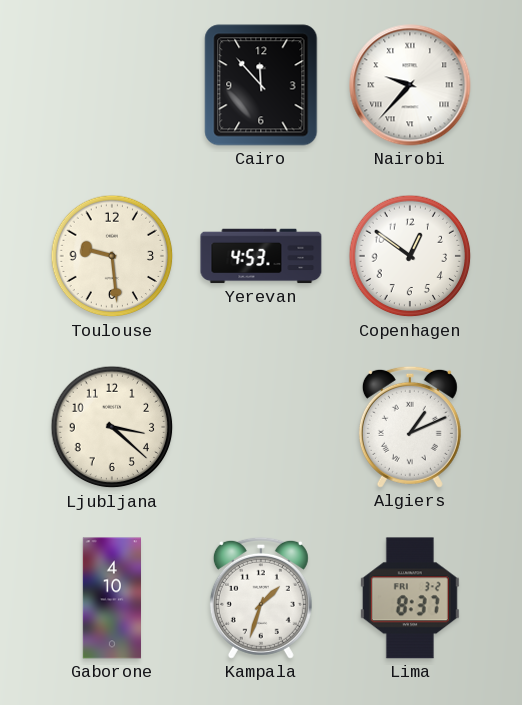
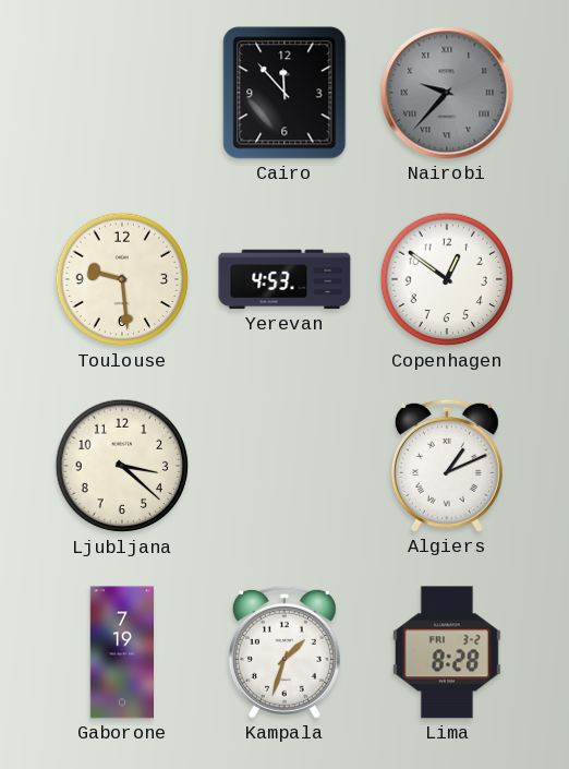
Nairobi dial: white -> grey (447, 93)
Gaborone: 4:10 -> 7:19 (121, 652)
Lima: 8:37 -> 8:28 (447, 652)
